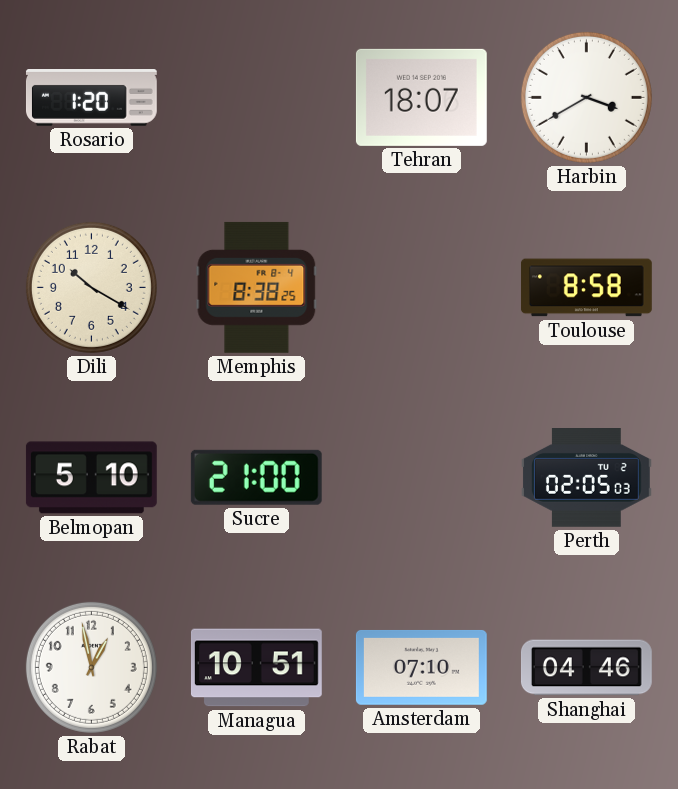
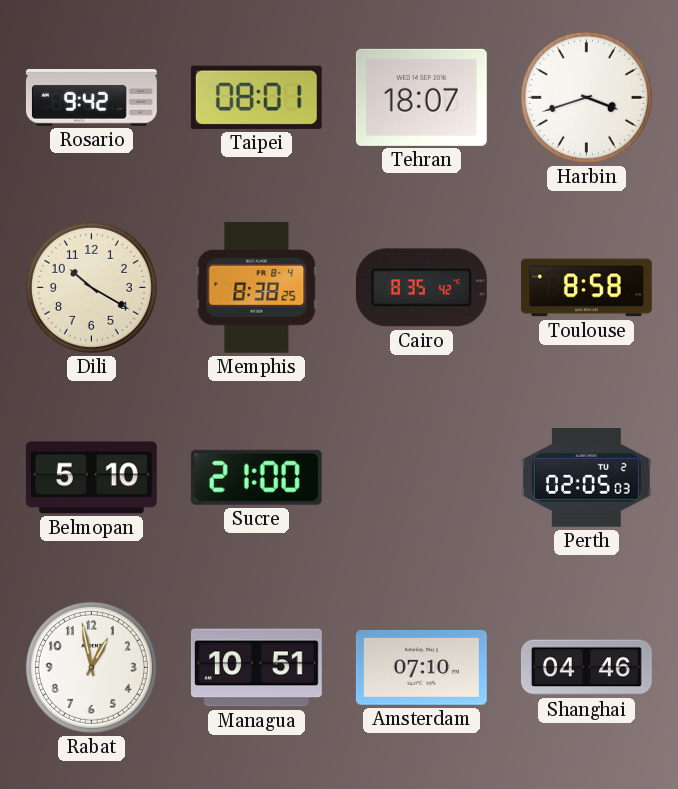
Rosario: 1:20 -> 9:42 (91, 98)
Taipei: none -> 08:01 (256, 97)
Harbin: 3:40 -> 3:42 (586, 97)
Cairo: none -> 8:35 (421, 288)
